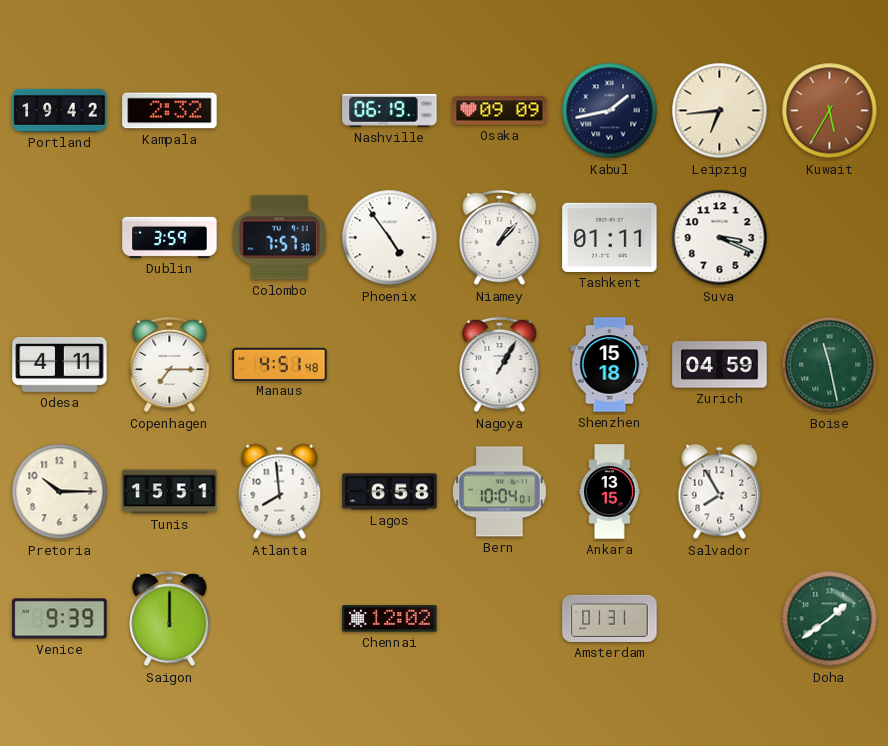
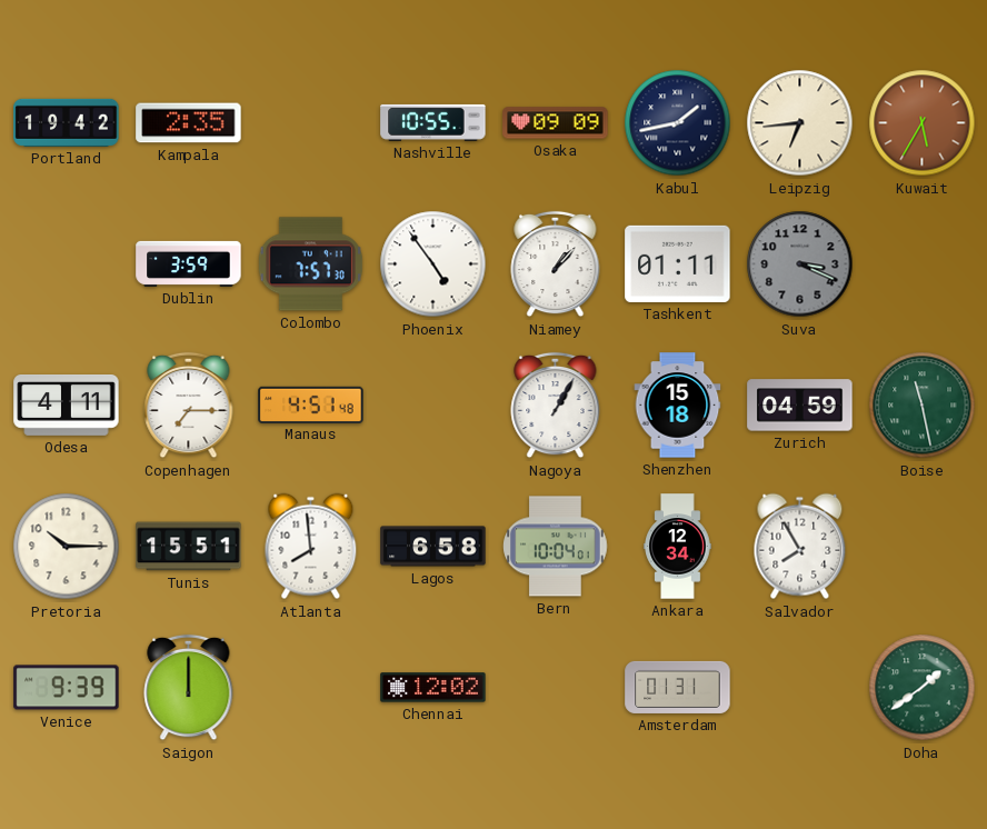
Kampala: 2:32 -> 2:35 (189, 123)
Nashville: 06:19 -> 10:55 (433, 122)
Suva dial: white -> grey (800, 264)
Ankara: 13:15 -> 12:34 (678, 547)
